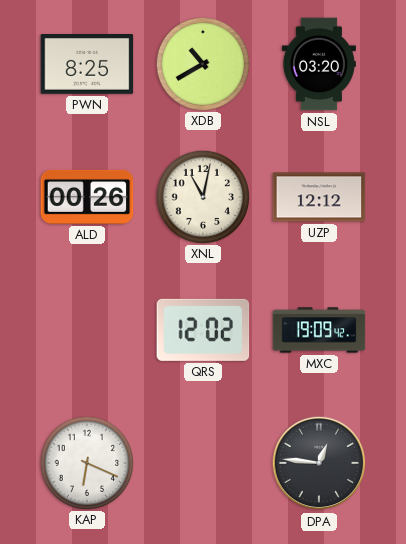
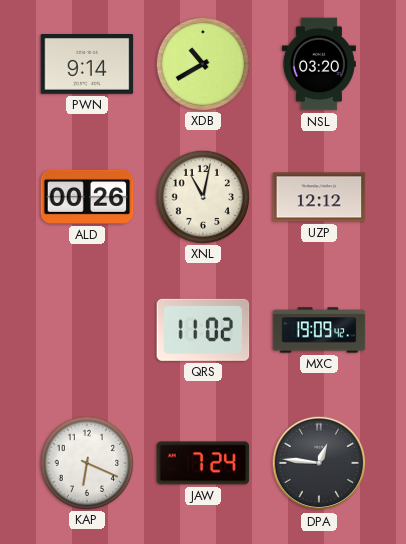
PWN: 8:25 -> 9:14 (87, 65)
QRS: 12:02 -> 11:02 (203, 330)
JAW: none -> 7:24 (203, 463)
